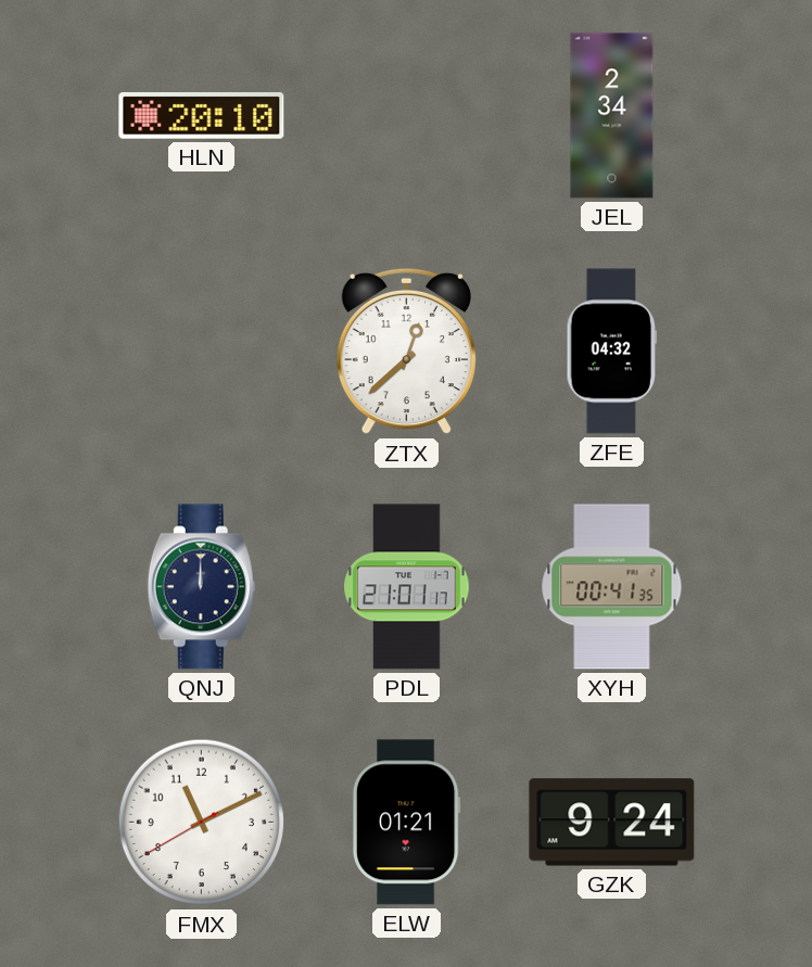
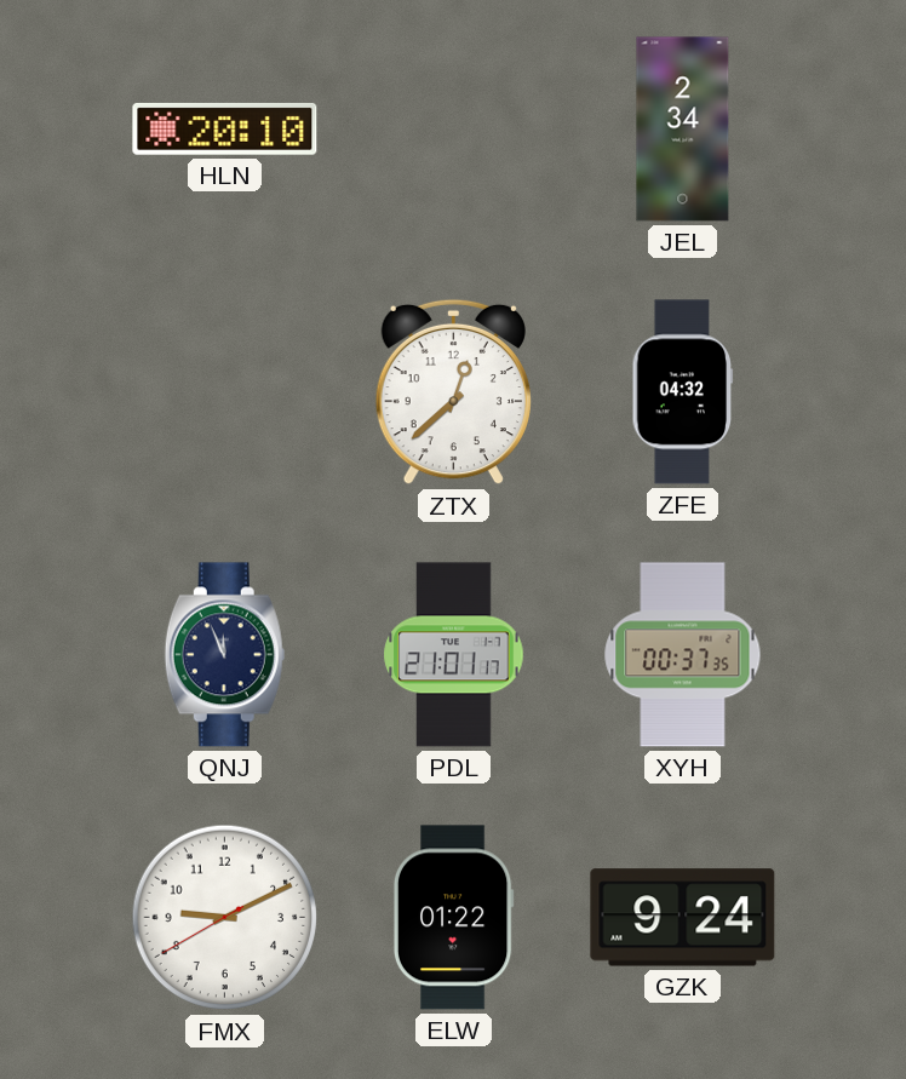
QNJ: 12:00 -> 11:56 (224, 655)
XYH: 00:41 -> 00:37 (683, 655)
FMX: 11:10 -> 9:10 (225, 918)
ELW: 01:21 -> 01:22 (453, 918)
